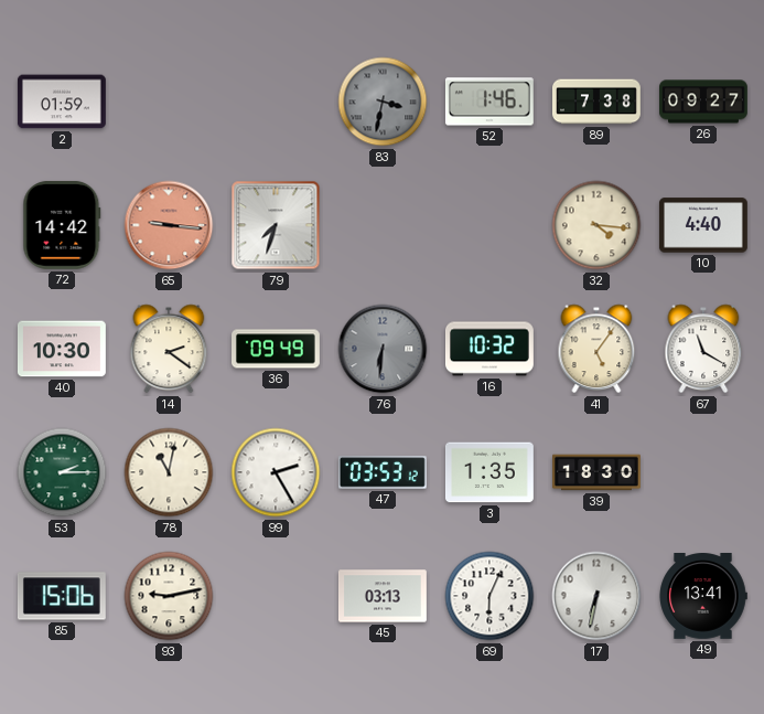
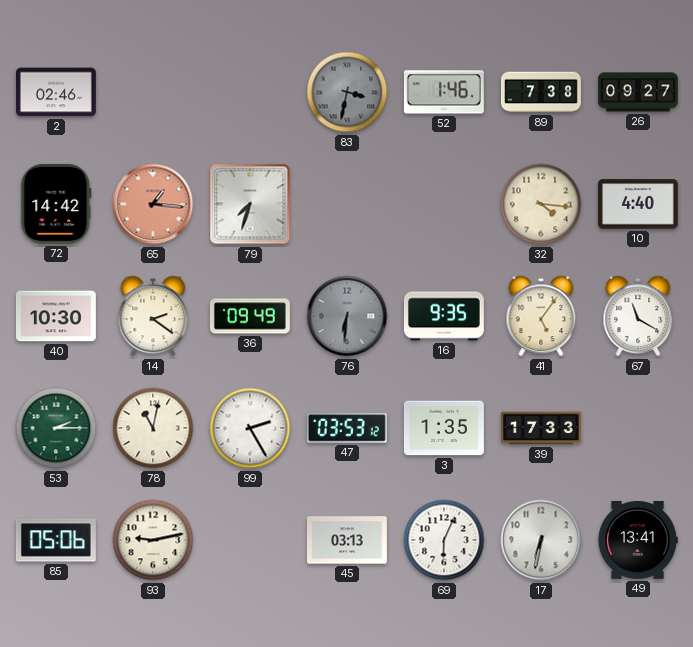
2: 01:59 -> 02:46 (56, 92)
65: 9:16 -> 1:16 (153, 204)
16: 10:32 -> 9:35 (445, 316)
39: 18:30 -> 17:33 (542, 428)
85: 15:06 -> 05:06 (56, 540)
